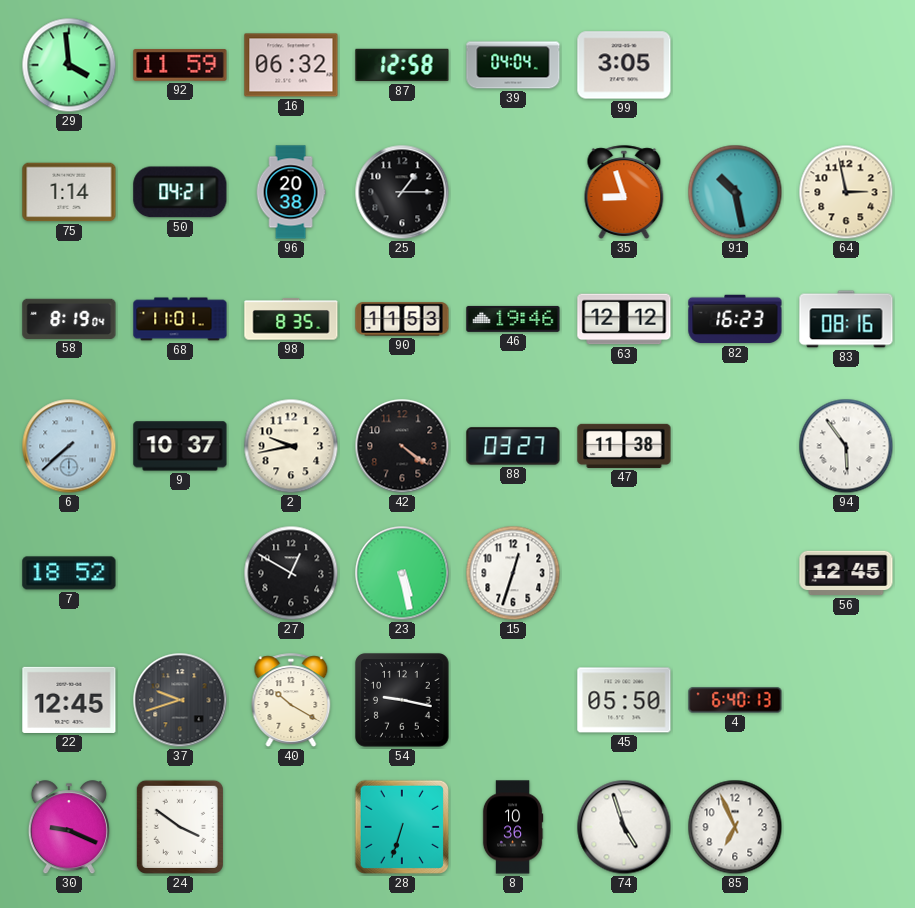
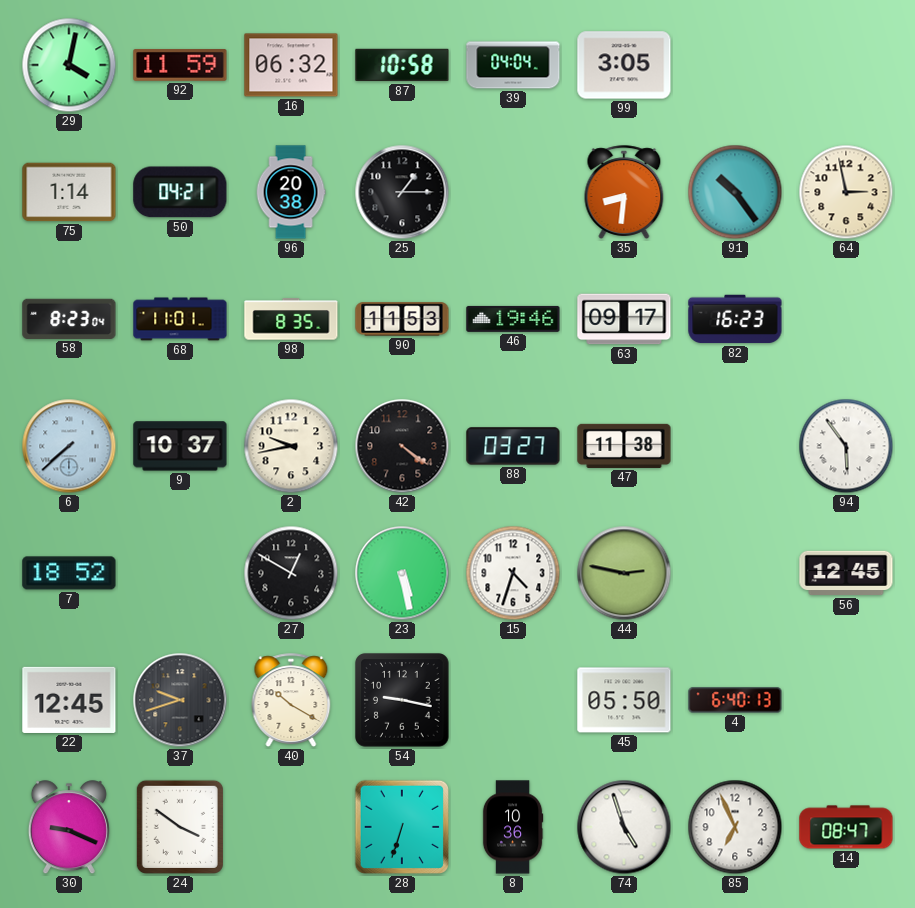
29: 3:59 -> 4:02 (69, 65)
87: 12:58 -> 10:58 (402, 65)
35: 8:57 -> 8:31 (624, 192)
91: 10:28 -> 10:24 (735, 192)
58: 8:19 -> 8:23 (69, 319)
63: 12:12 -> 09:17 (624, 319)
83: 08:16 -> none (846, 319)
15: 12:33 -> 4:33 (513, 573)
44: none -> 2:47 (624, 573)
14: none -> 08:47 (846, 827)
